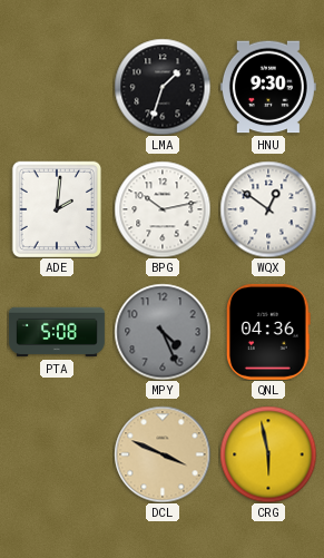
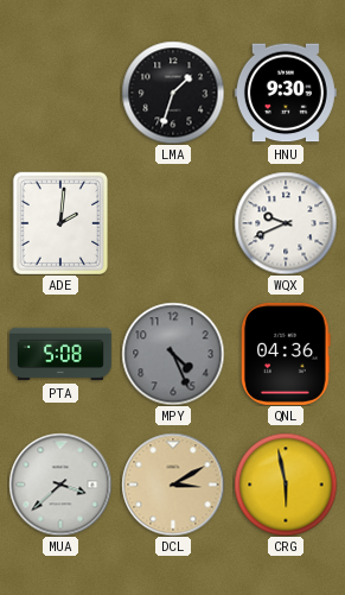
BPG: 10:13 -> none (163, 209)
WQX: 12:51 -> 9:41 (286, 223)
MUA: none -> 3:38 (60, 485)
DCL: 3:49 -> 3:10 (173, 485)
